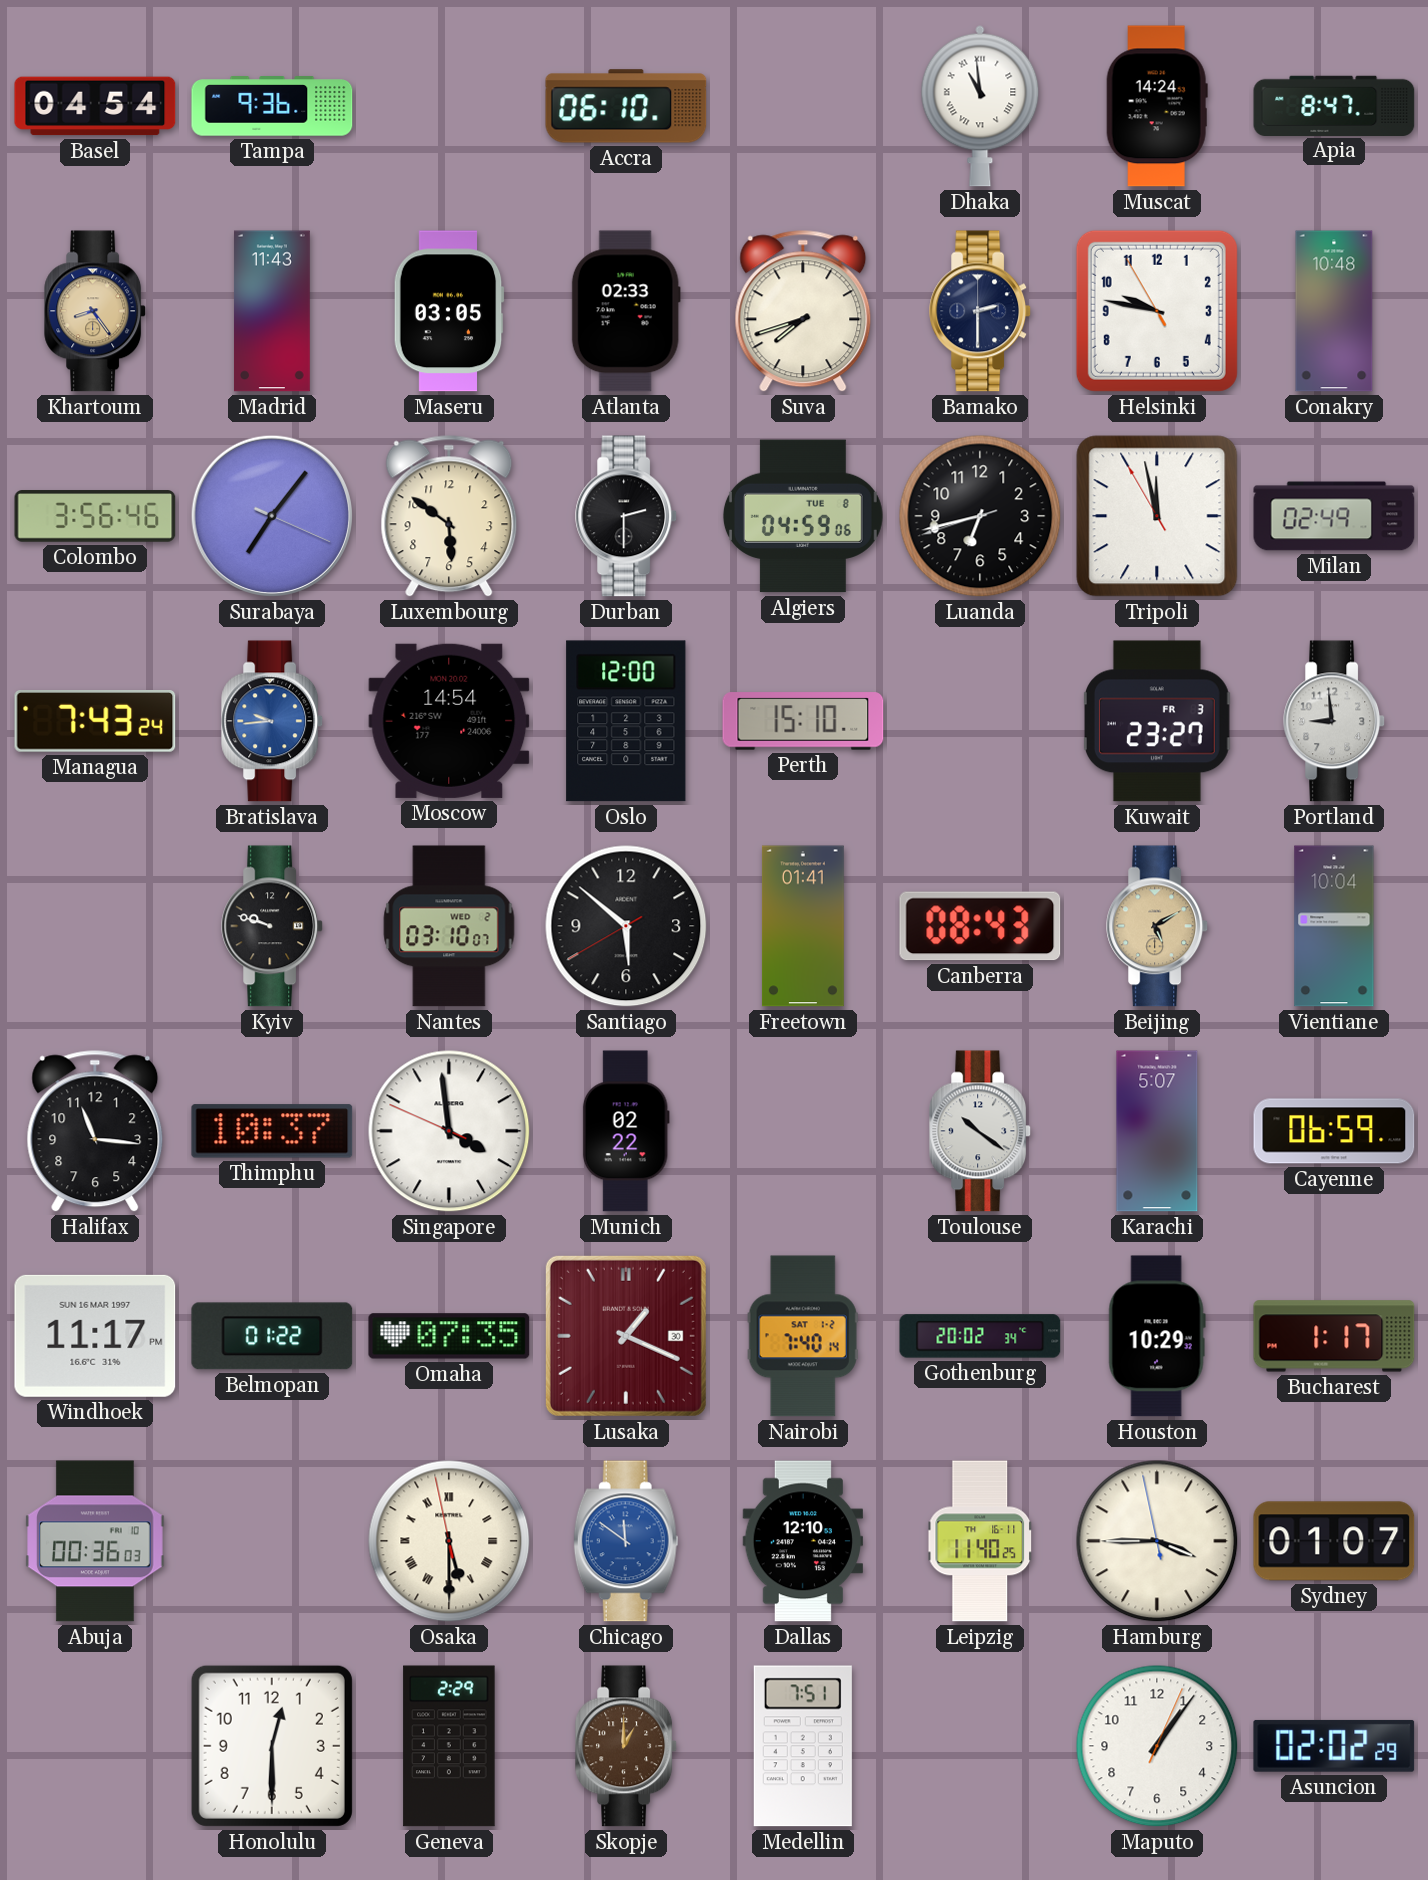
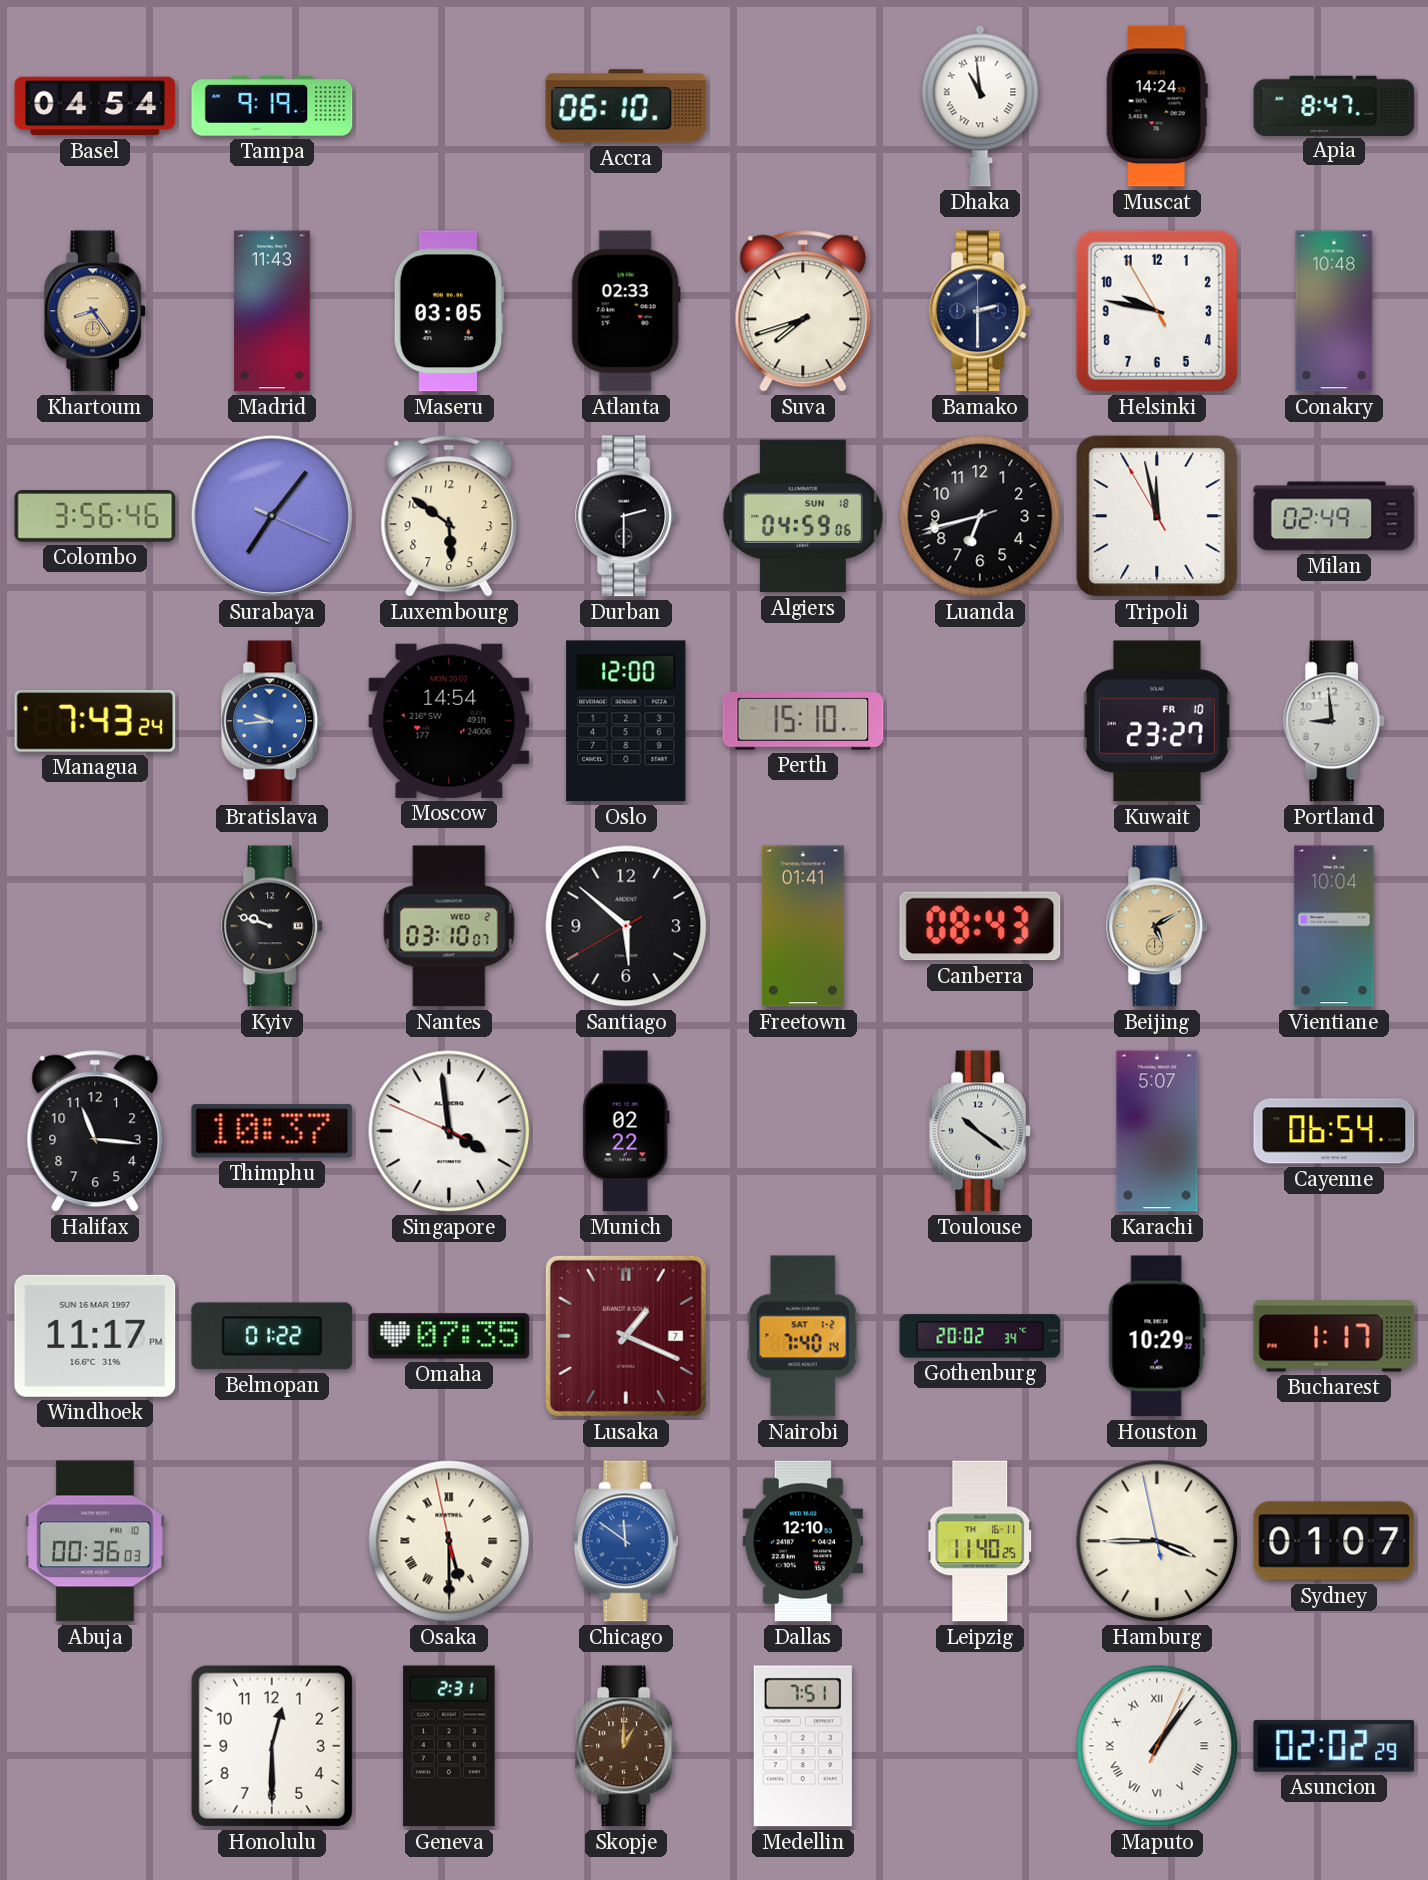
Tampa: 9:36 -> 9:19 (272, 106)
Algiers date: TUE 8 -> SUN 18 (803, 516)
Kuwait date: FR 3 -> FR 10 (1157, 721)
Cayenne: 06:59 -> 06:54 (1334, 1131)
Lusaka date: 30 -> 7 (626, 1336)
Geneva: 2:29 -> 2:31 (449, 1746)
Maputo numerals: Arabic -> Roman (1157, 1746)
